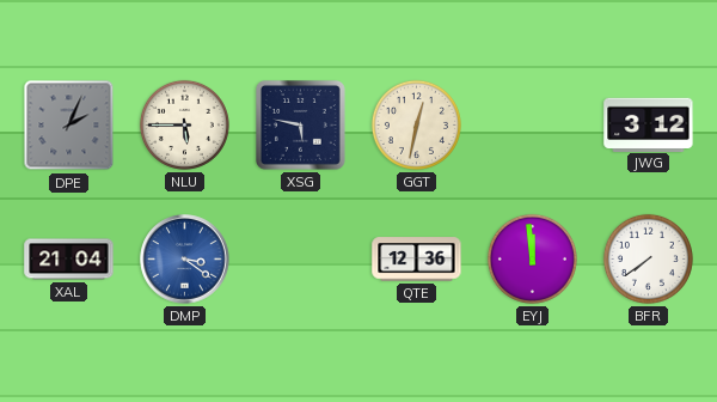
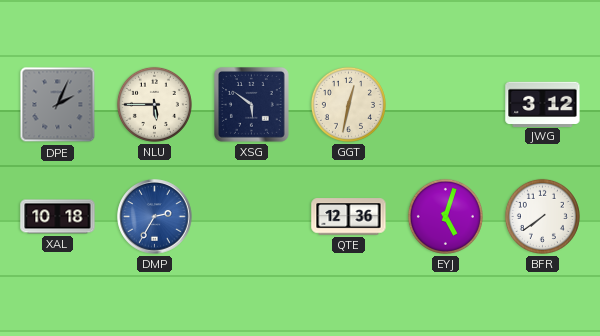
XSG: 5:47 -> 5:51 (252, 105)
XAL: 21:04 -> 10:18 (58, 217)
DMP: 3:21 -> 2:35 (155, 217)
EYJ: 11:59 -> 5:03 (445, 216)
